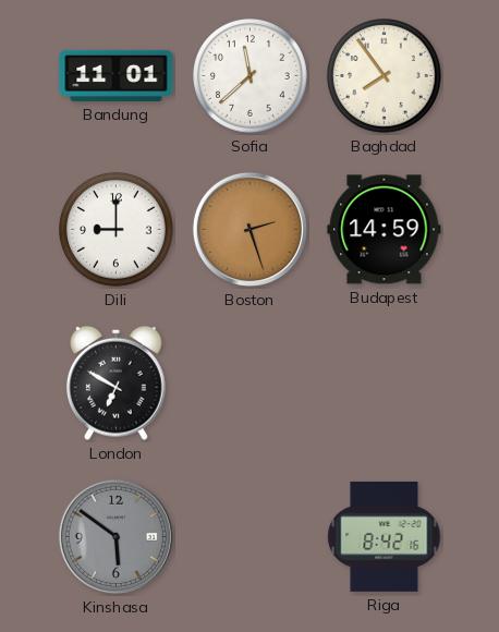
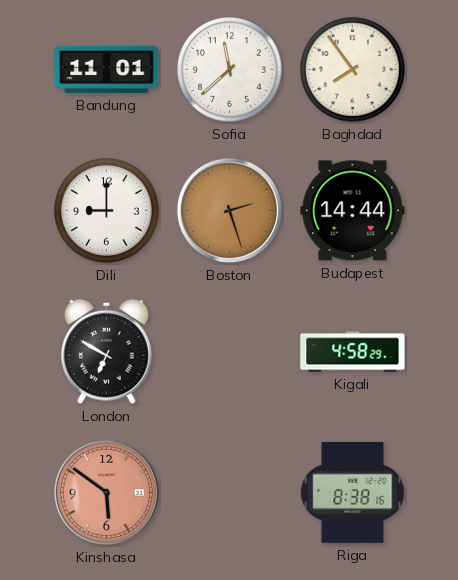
Budapest: 14:59 -> 14:44 (353, 211)
Kigali: none -> 4:58 (353, 352)
Kinshasa dial: grey -> salmon (106, 492)
Riga: 8:42 -> 8:38 (353, 492)
